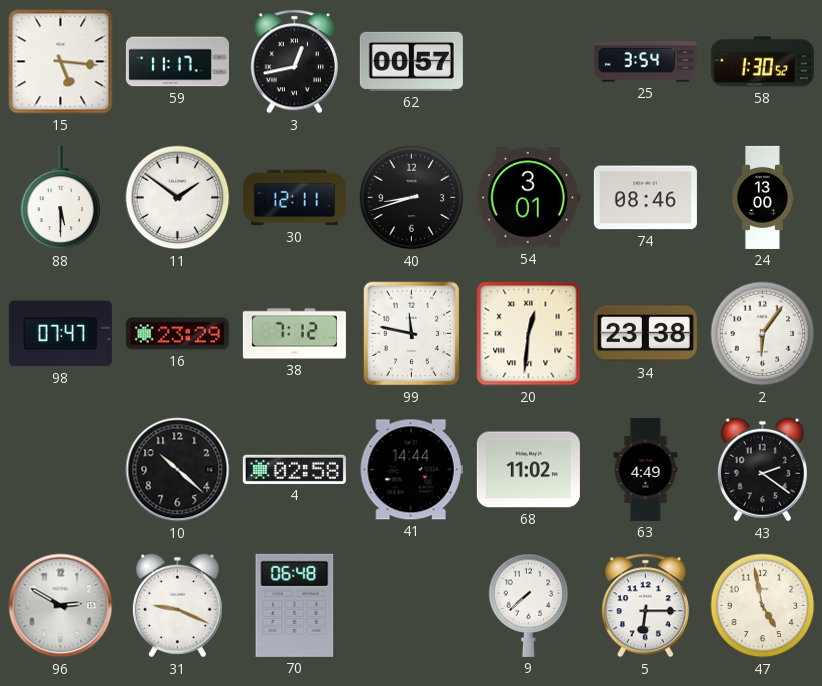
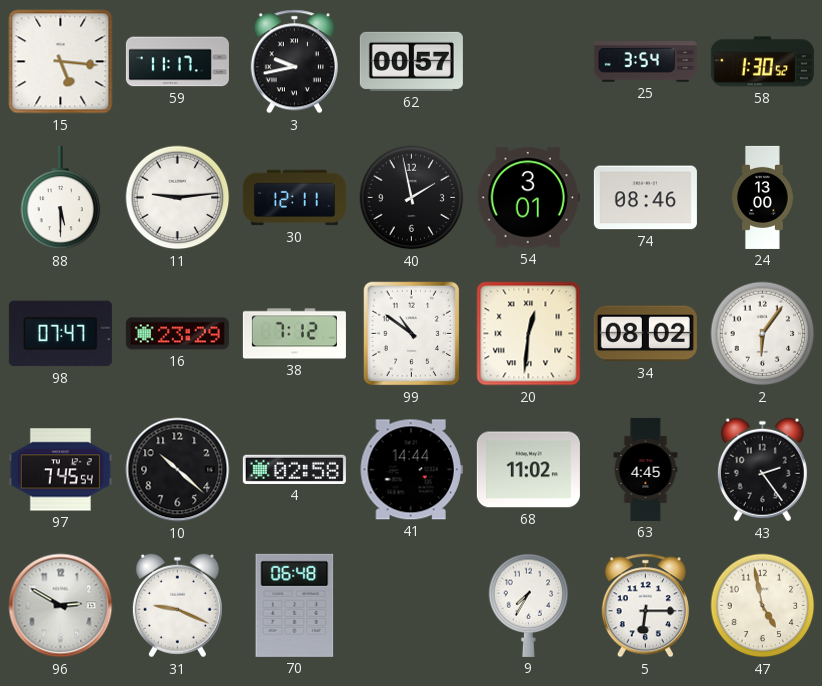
3: 12:43 -> 9:43 (294, 62)
11: 1:51 -> 9:14 (178, 198)
40: 8:42 -> 1:58 (412, 198)
99: 11:47 -> 10:51 (412, 334)
34: 23:38 -> 08:02 (645, 334)
97: none -> 7:45 (60, 470)
63: 4:49 -> 4:45 (646, 469)
43: 2:21 -> 2:24 (762, 470)
9: 7:38 -> 7:35 (529, 605)
